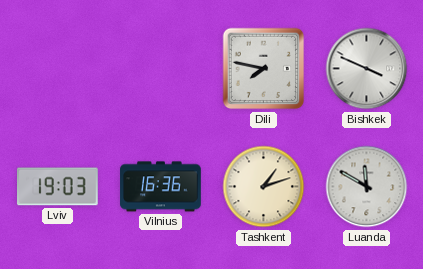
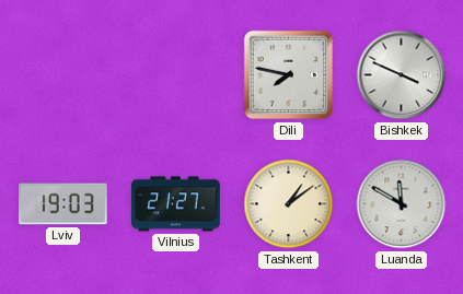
Vilnius: 16:36 -> 21:27 (176, 204)
Tashkent: 1:12 -> 1:09 (289, 204)
